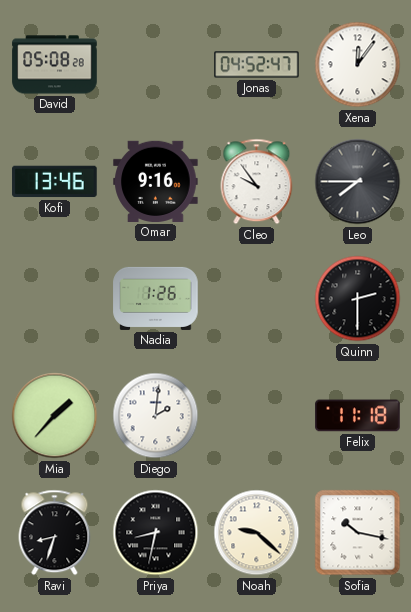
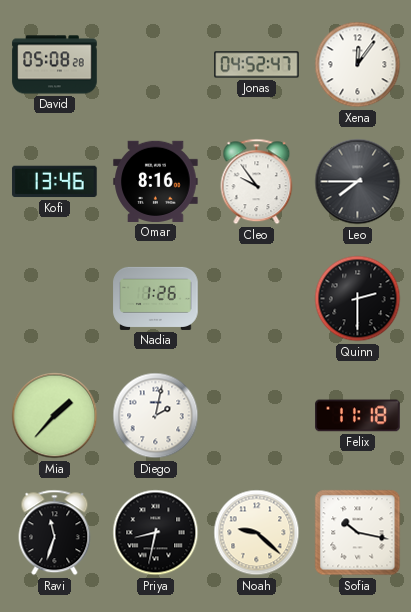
Omar: 9:16 -> 8:16 (156, 181)
Diego: 2:01 -> 2:02 (156, 416)
Ravi: 8:33 -> 11:33 (55, 533)
